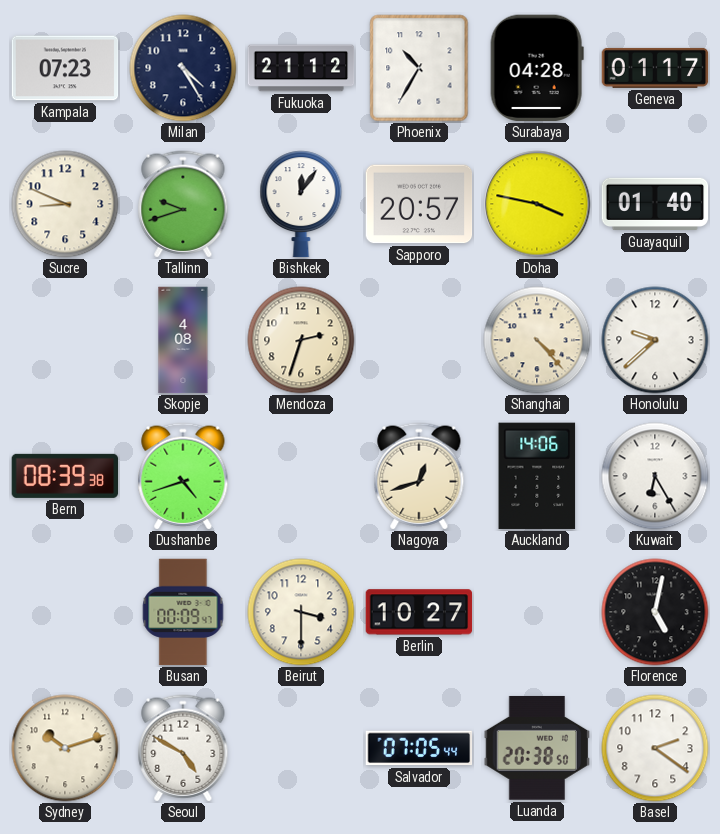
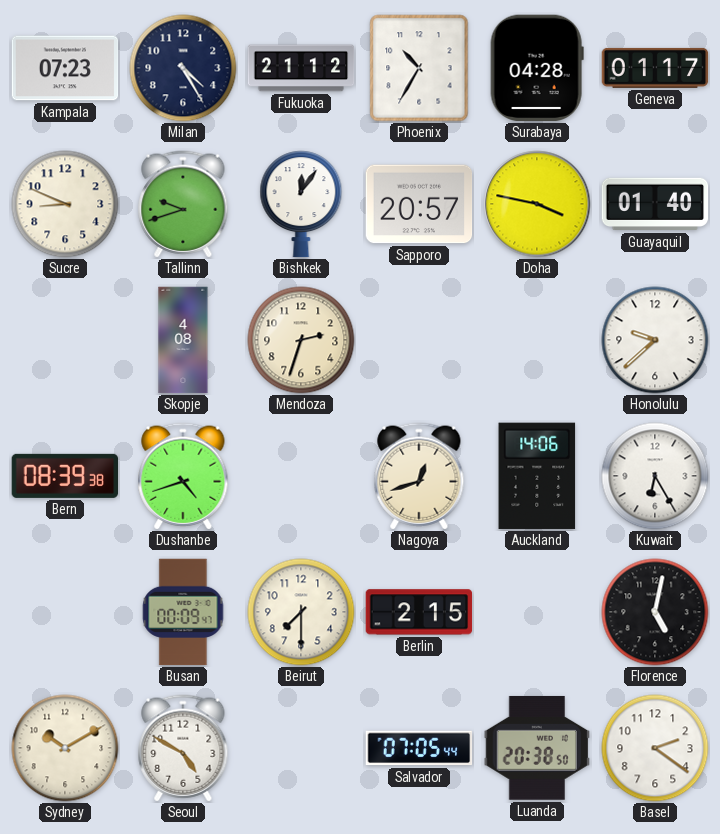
Shanghai: 4:23 -> none (537, 340)
Beirut: 3:30 -> 7:30 (301, 612)
Berlin: 10:27 -> 2:15 (419, 612)
Sydney: 10:12 -> 10:10 (65, 748)
